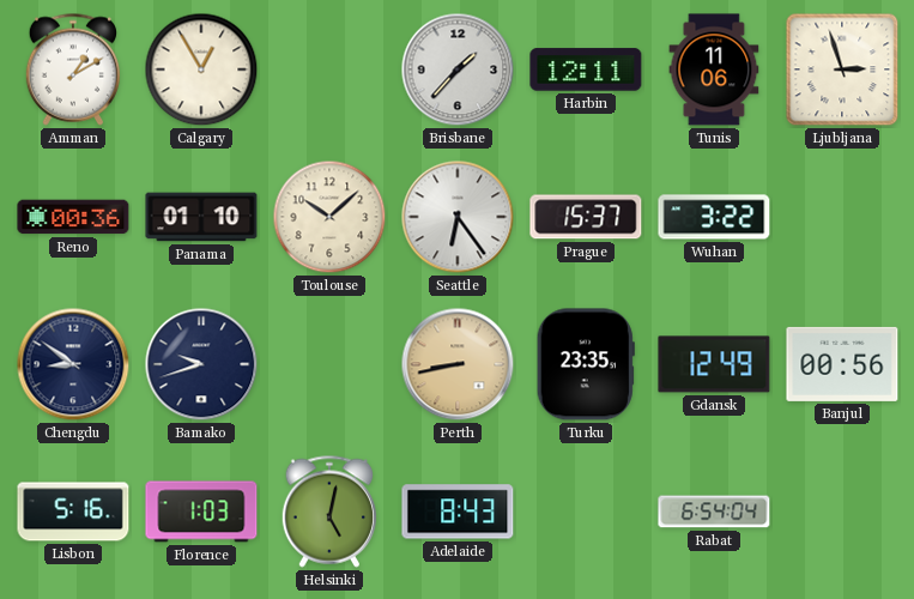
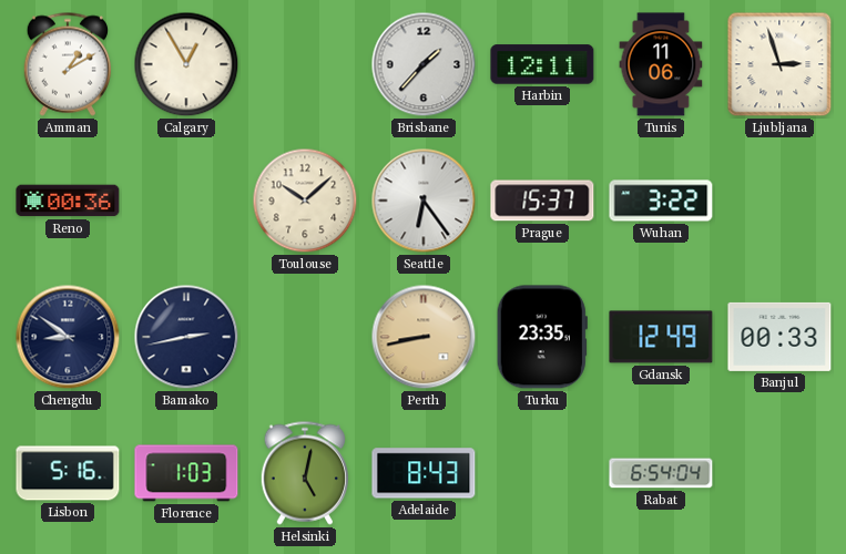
Panama: 01:10 -> none (201, 217)
Bamako: 9:42 -> 2:43 (186, 337)
Banjul: 00:56 -> 00:33 (779, 337)
